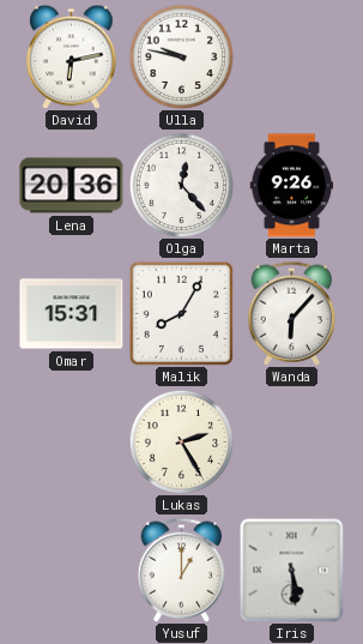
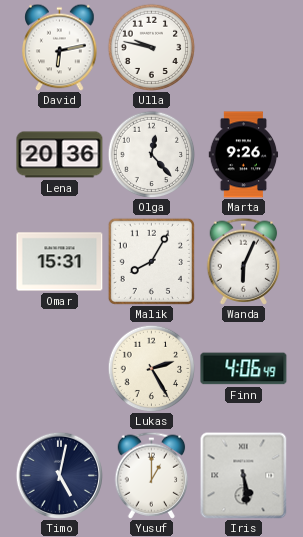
Wanda: 6:07 -> 6:04 (244, 261)
Finn: none -> 4:06 (244, 369)
Timo: none -> 5:02 (59, 475)
